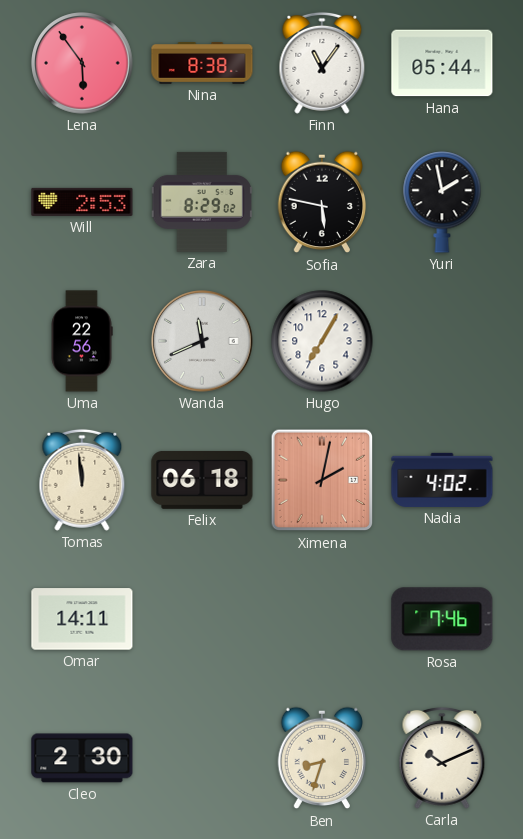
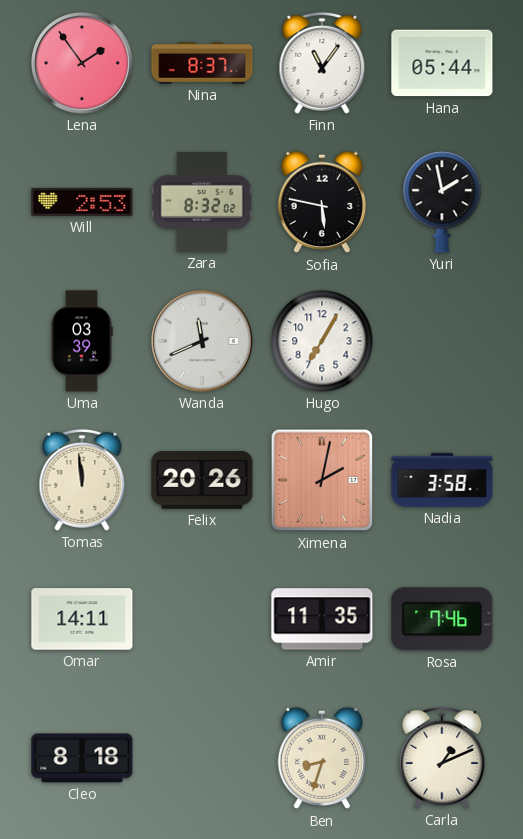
Lena: 5:54 -> 1:54 (82, 63)
Nina: 8:38 -> 8:37 (202, 63)
Zara: 8:29 -> 8:32 (202, 202)
Uma: 22:56 -> 03:39 (82, 341)
Felix: 06:18 -> 20:26 (202, 480)
Nadia: 4:02 -> 3:58 (442, 480)
Amir: none -> 11:35 (322, 619)
Cleo: 2:30 -> 8:18 (82, 758)
Carla: 10:11 -> 1:11 (442, 758)
